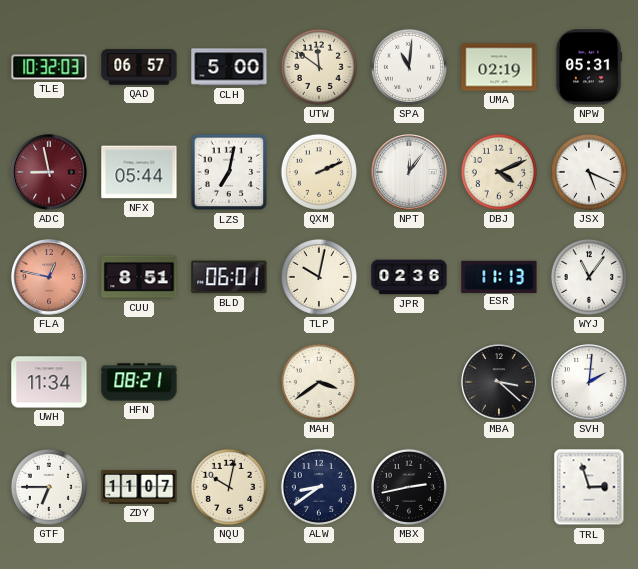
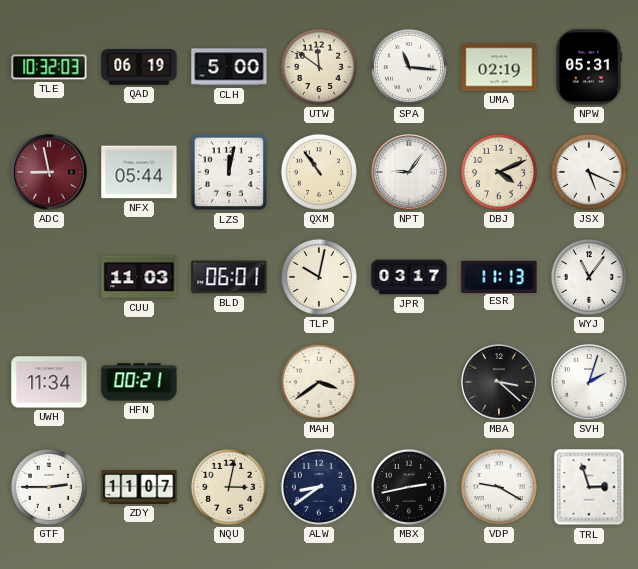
QAD: 06:57 -> 06:19 (139, 67)
SPA: 11:01 -> 11:16 (409, 67)
LZS: 7:02 -> 12:02 (229, 172)
QXM: 2:11 -> 10:54 (319, 172)
NPT: 12:06 -> 9:06 (409, 172)
FLA: 12:47 -> none (49, 277)
CUU: 8:51 -> 11:03 (139, 277)
JPR: 02:36 -> 03:17 (409, 277)
HFN: 08:21 -> 00:21 (139, 382)
SVH: 2:01 -> 2:03 (589, 382)
GTF: 6:45 -> 2:45 (49, 487)
NQU: 10:02 -> 3:02 (229, 487)
VDP: none -> 9:20 (499, 487)
